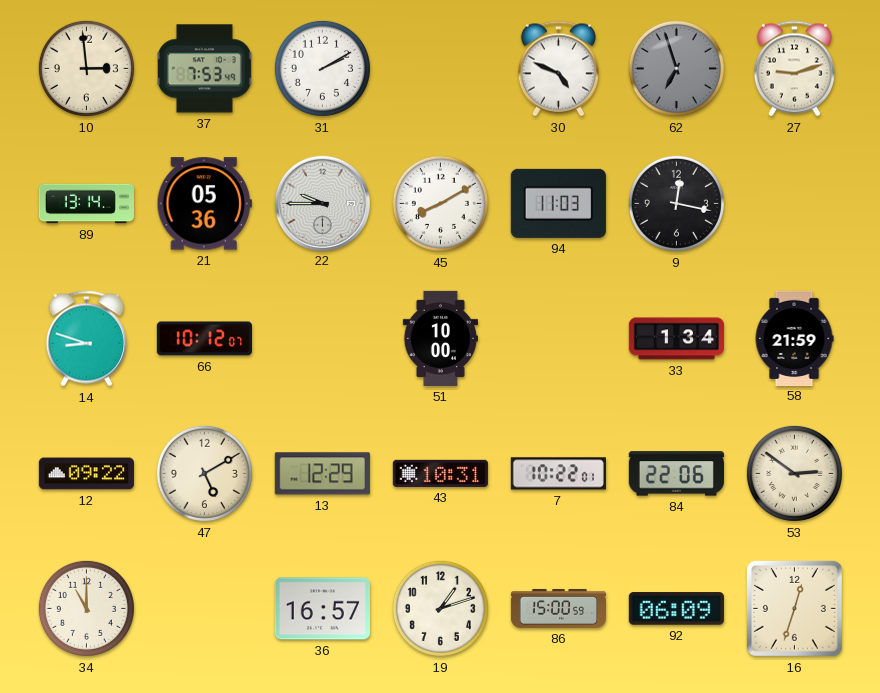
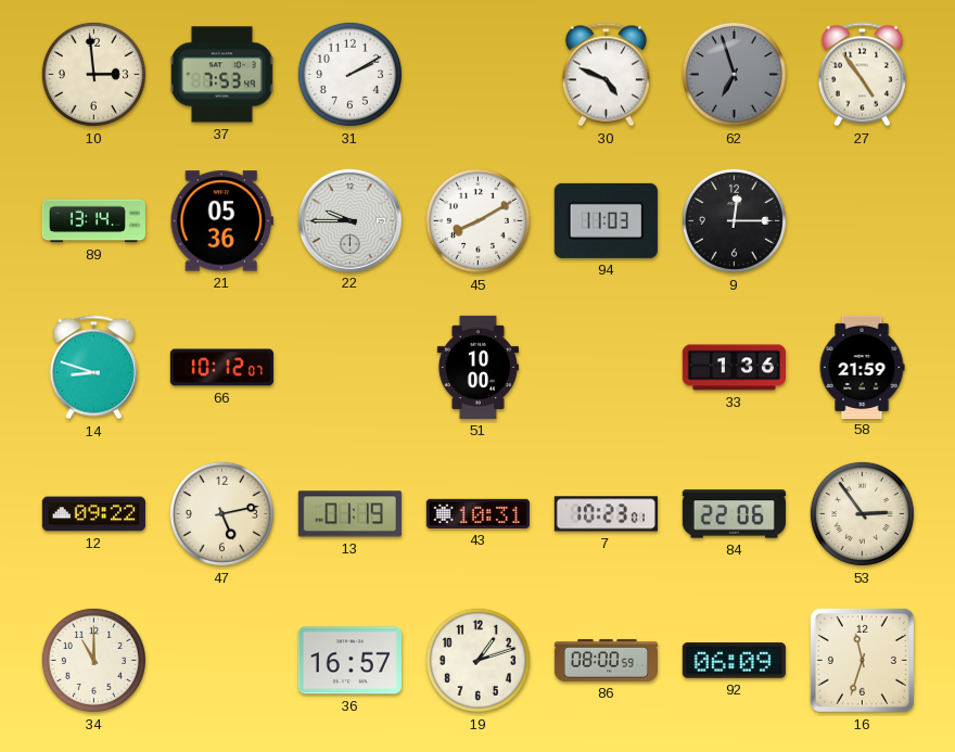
27: 9:12 -> 4:54 (862, 75)
9: 12:17 -> 12:15 (734, 220)
33: 1:34 -> 1:36 (734, 368)
47: 5:10 -> 5:13 (221, 513)
13: 12:29 -> 01:19 (349, 514)
7: 10:22 -> 10:23 (606, 514)
53: 2:51 -> 2:54 (862, 513)
86: 15:00 -> 08:00 (606, 660)
16: 12:33 -> 11:33 (862, 660)
